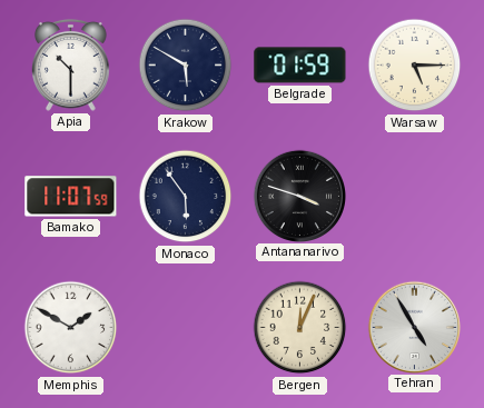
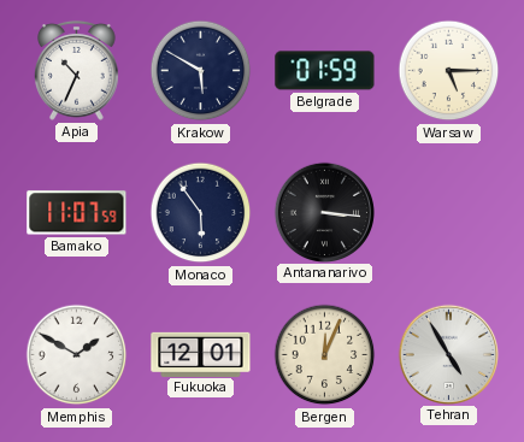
Apia: 10:30 -> 10:34 (77, 70)
Antananarivo: 3:48 -> 3:16 (324, 212)
Fukuoka: none -> 12:01 (201, 354)
